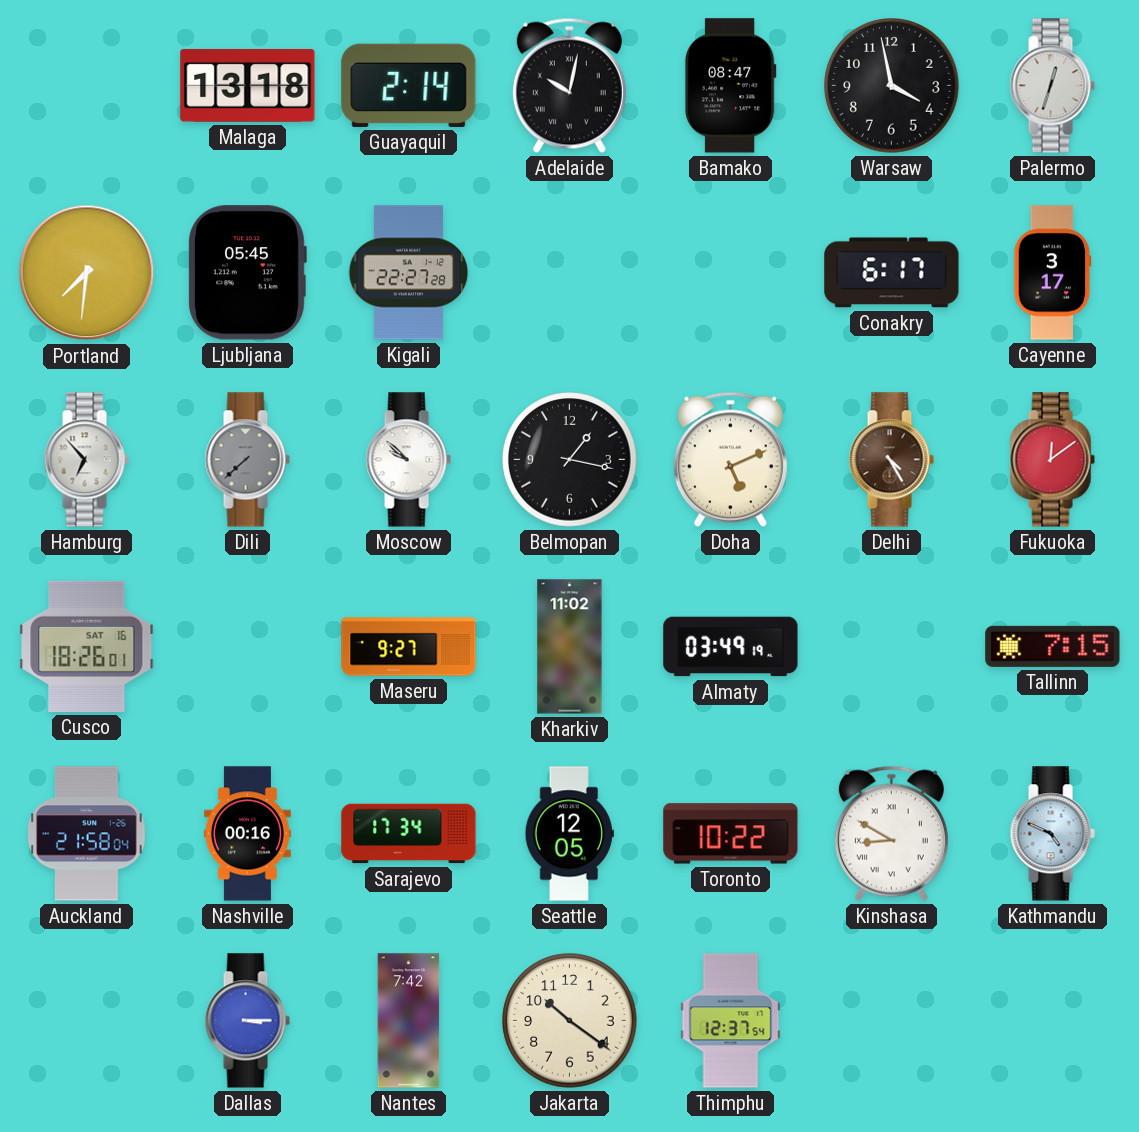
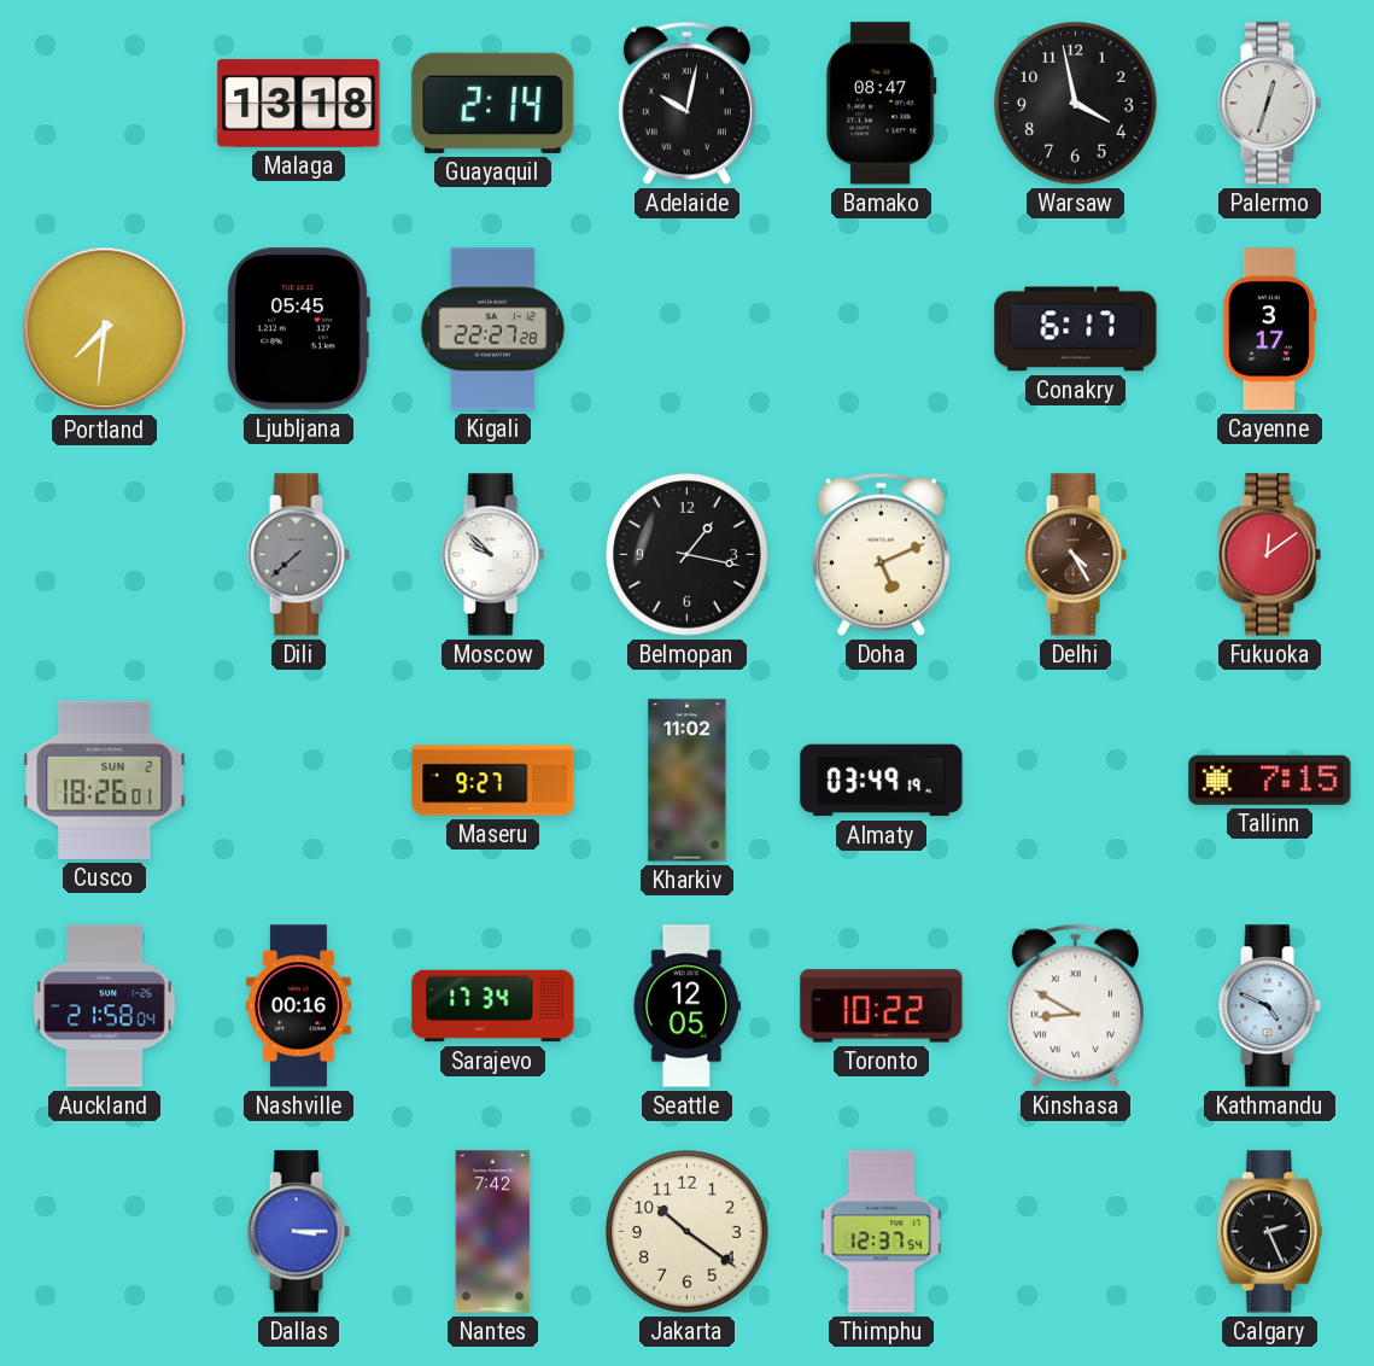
Hamburg: 6:53 -> none (86, 460)
Cusco date: SAT 16 -> SUN 2 (105, 780)
Calgary: none -> 2:26 (1269, 1232)
